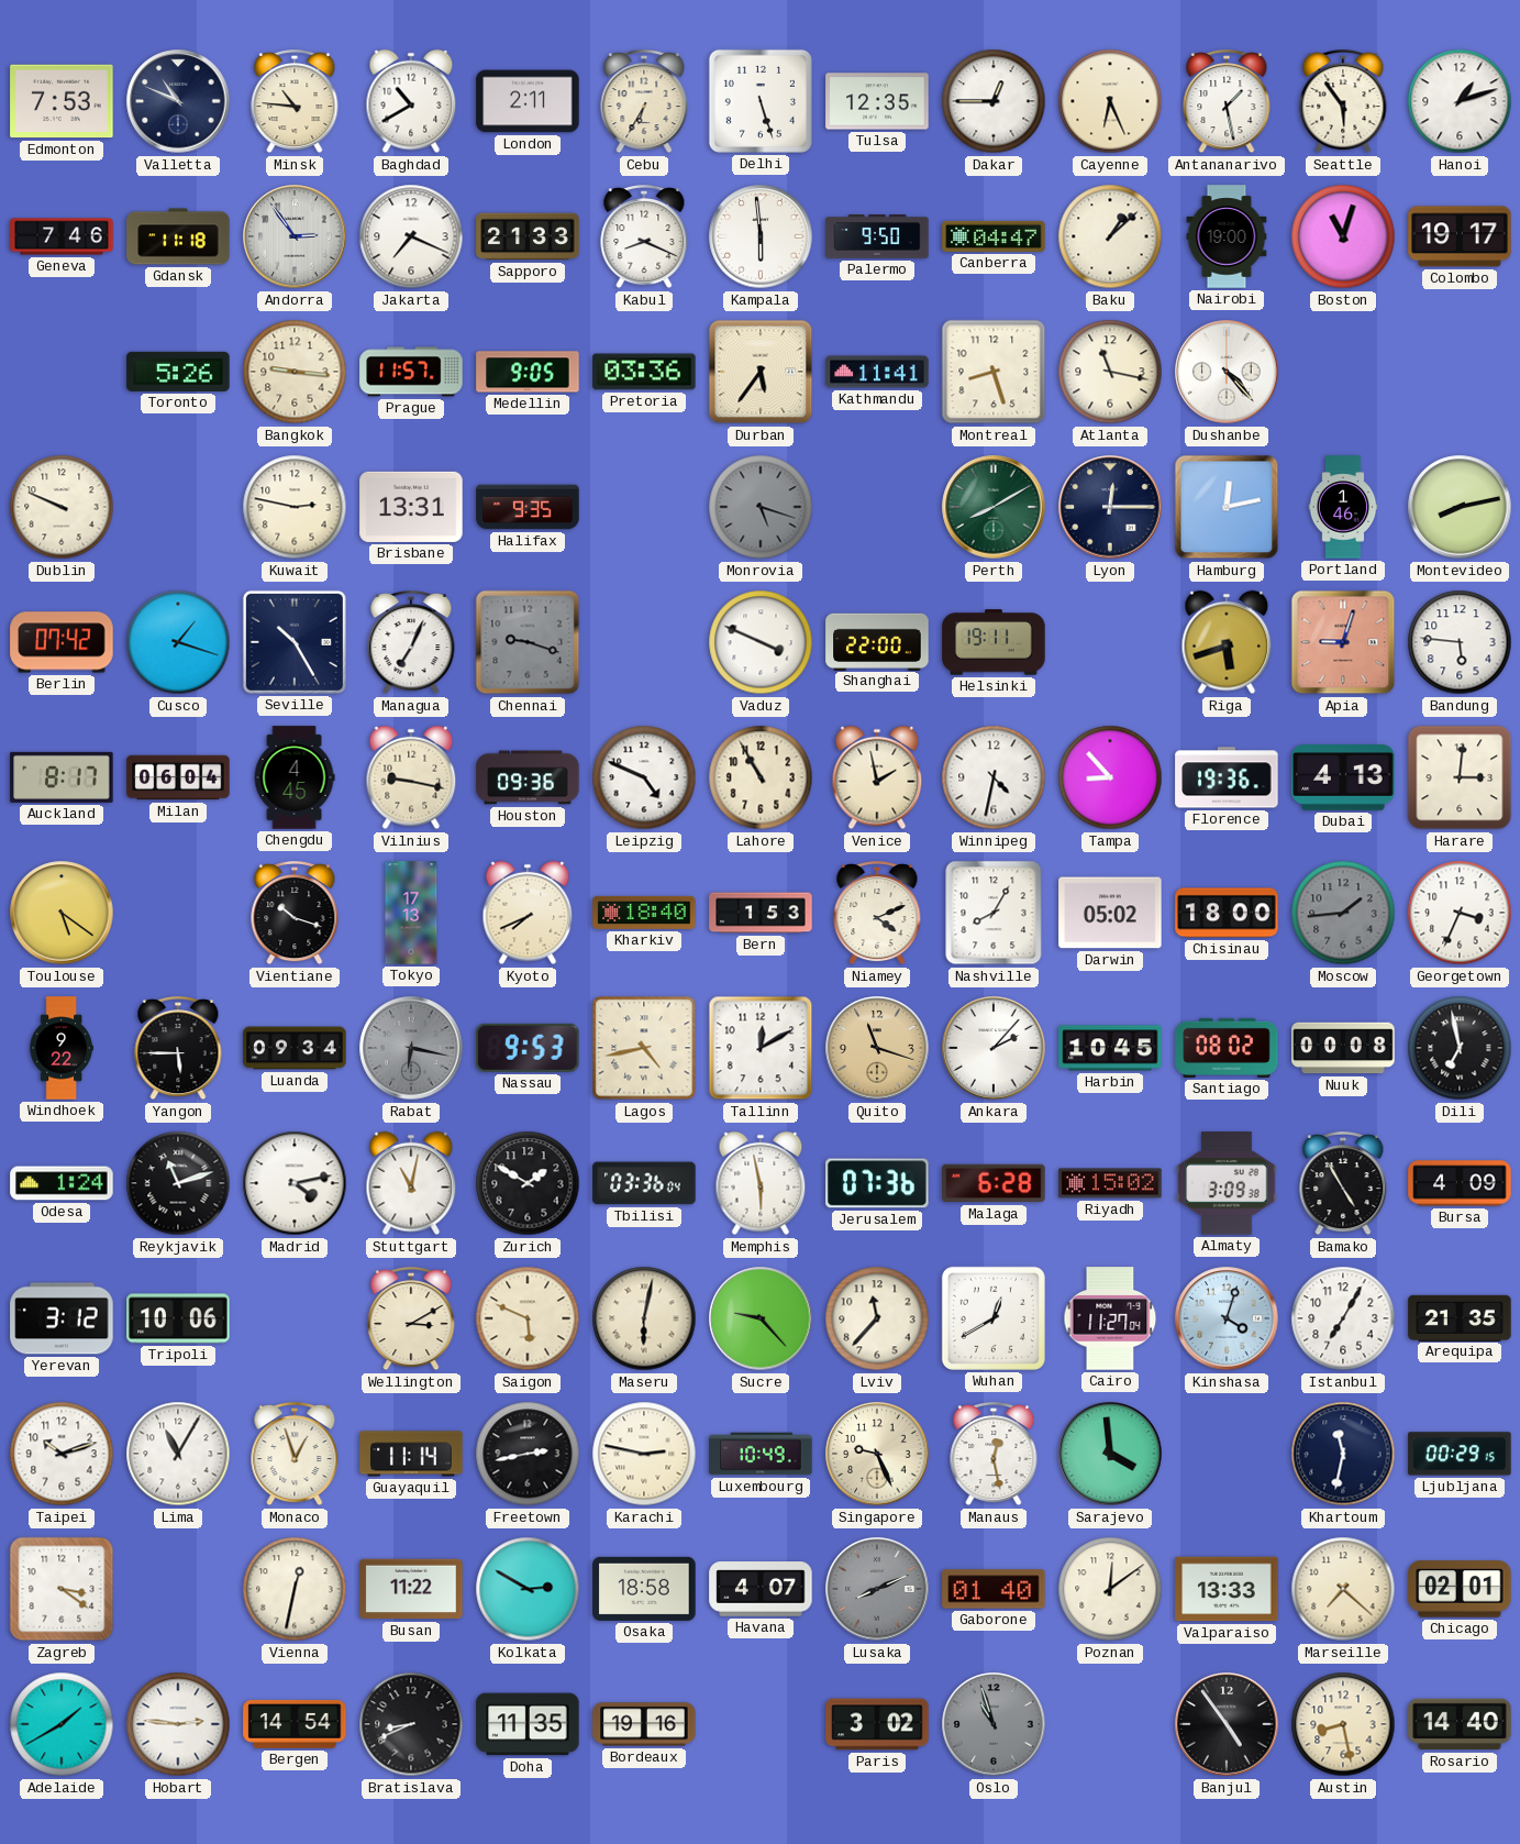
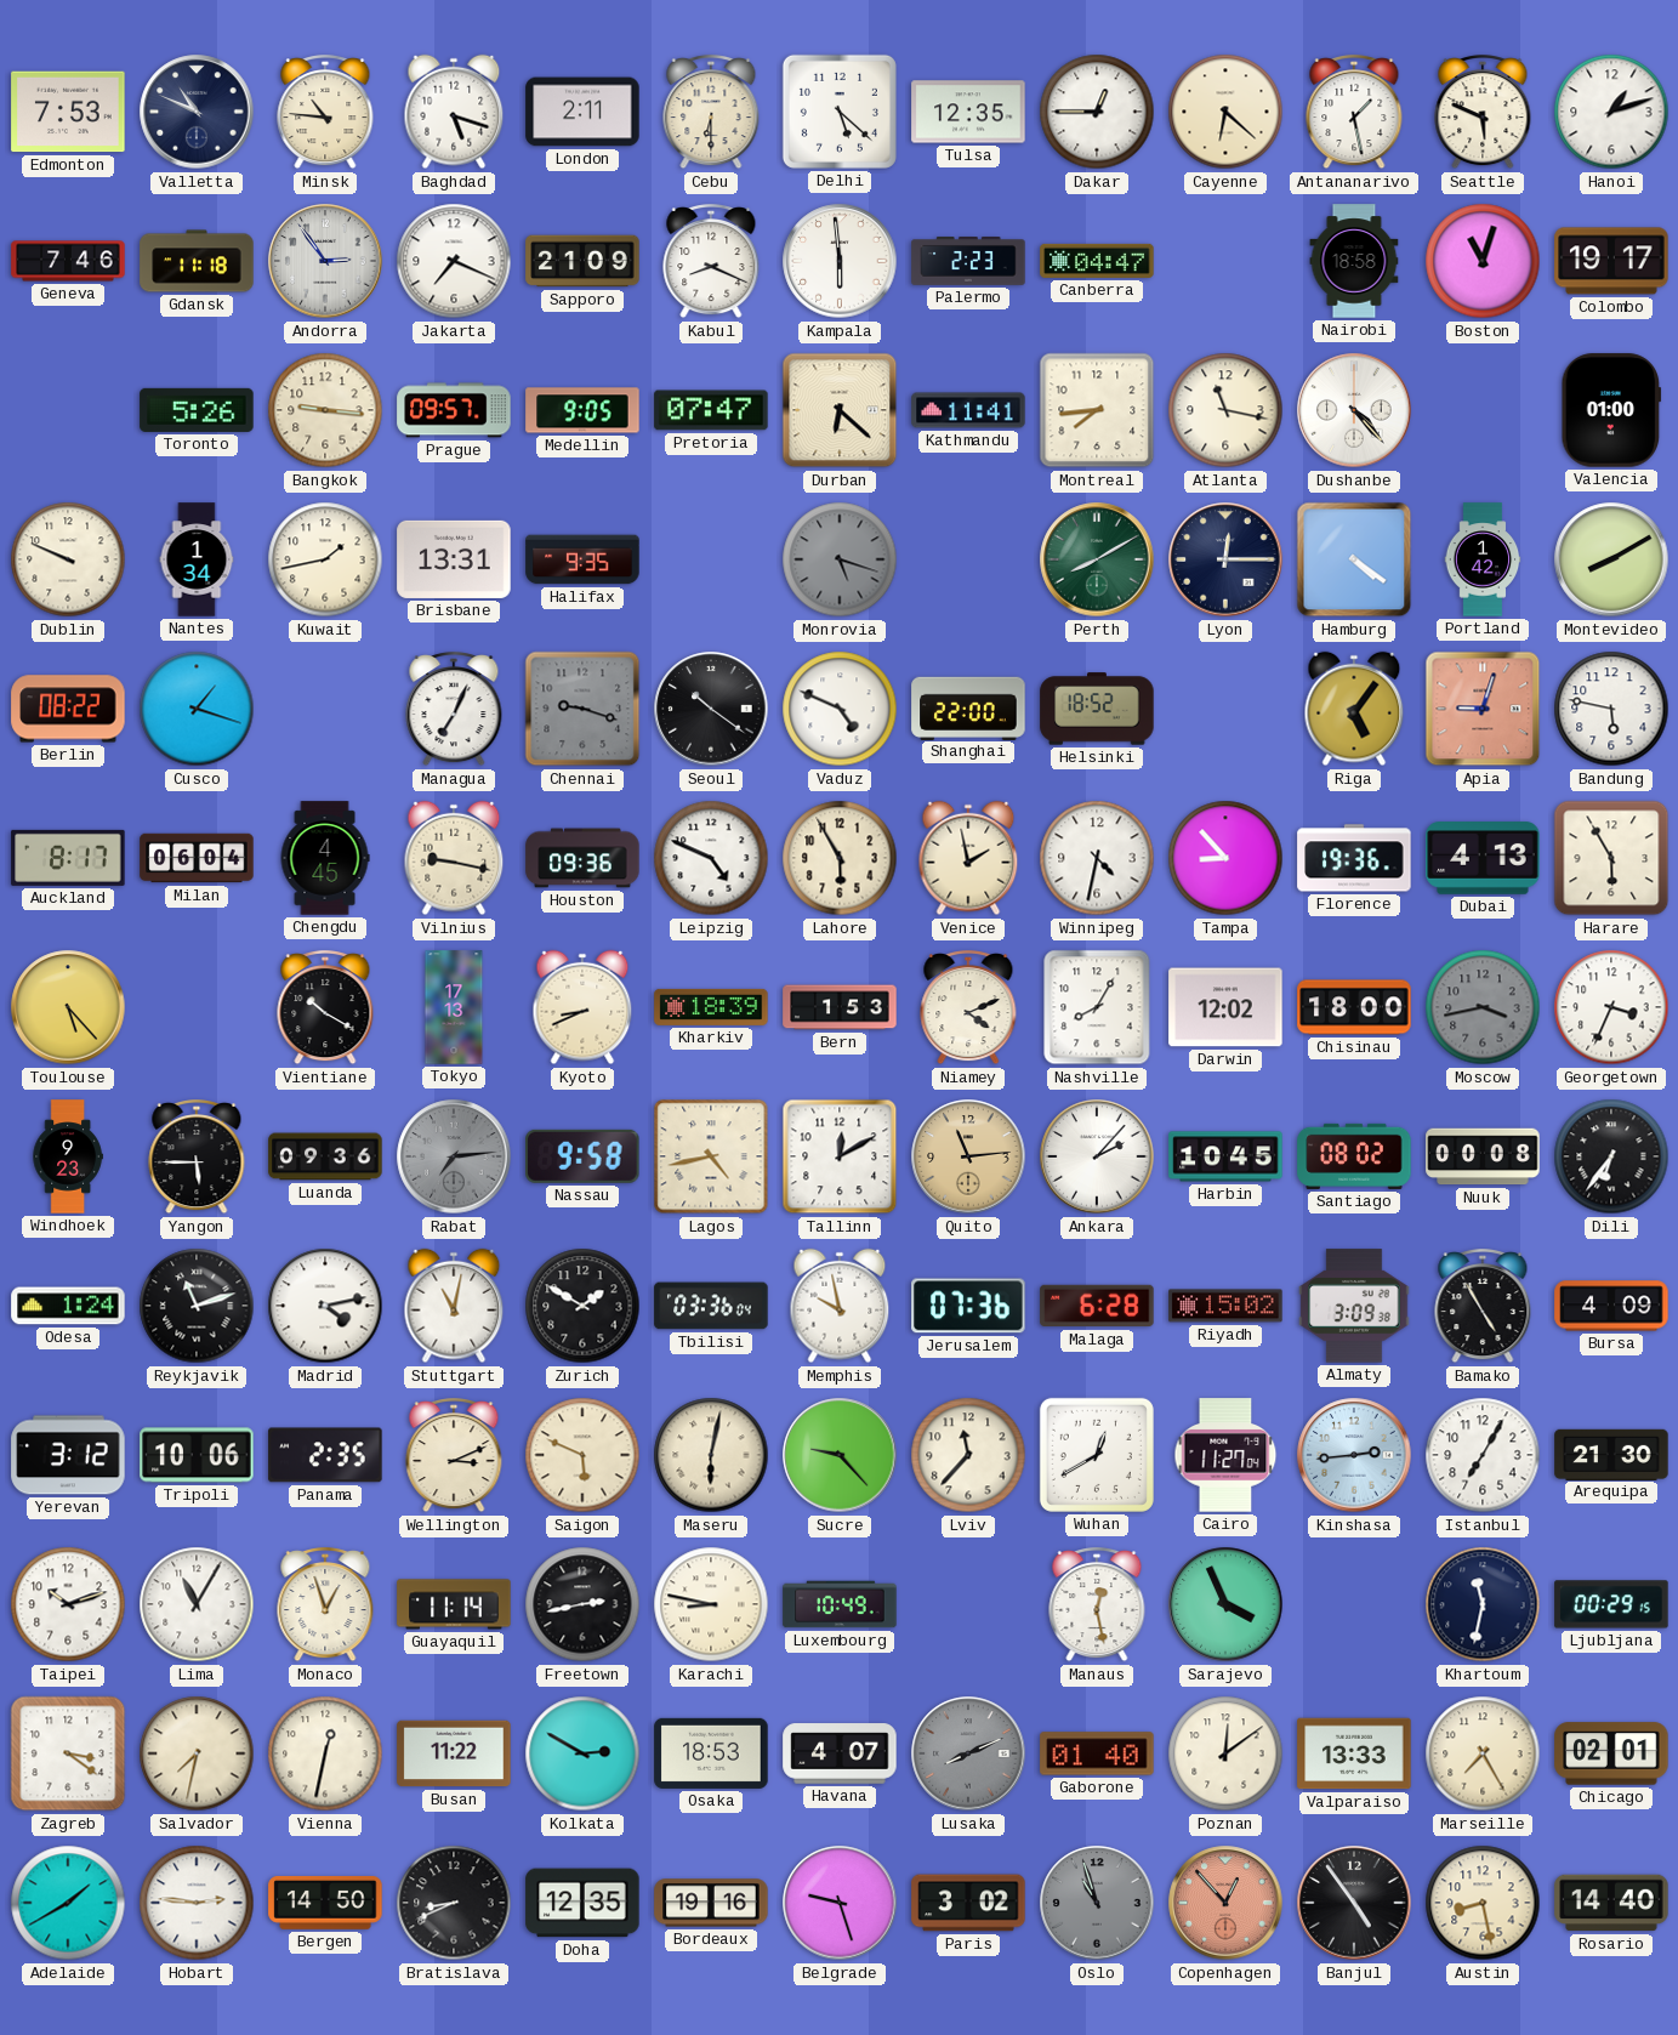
Baghdad: 10:40 -> 5:18 (454, 112)
Cebu: 6:35 -> 6:30 (711, 113)
Delhi: 5:27 -> 5:22 (840, 112)
Cayenne: 6:26 -> 6:22 (1225, 112)
Seattle: 5:54 -> 5:49 (1483, 113)
Sapporo: 21:33 -> 21:09 (582, 261)
Palermo: 9:50 -> 2:23 (968, 262)
Baku: 1:08 -> none (1110, 236)
Nairobi: 19:00 -> 18:58 (1354, 261)
Prague: 11:57 -> 09:57 (454, 410)
Pretoria: 03:36 -> 07:47 (711, 410)
Durban: 5:36 -> 6:22 (840, 410)
Montreal: 8:27 -> 7:44 (1097, 410)
Valencia: none -> 01:00 (1611, 410)
Nantes: none -> 1:34 (197, 559)
Kuwait: 2:47 -> 1:43 (325, 559)
Hamburg: 12:13 -> 4:21 (1354, 559)
Portland: 1:46 -> 1:42 (1483, 559)
Montevideo: 8:13 -> 8:10 (1611, 559)
Berlin: 07:42 -> 08:22 (68, 709)
Seville: 10:25 -> none (295, 642)
Seoul: none -> 10:21 (711, 709)
Vaduz: 3:49 -> 4:49 (840, 709)
Helsinki: 19:11 -> 18:52 (1097, 709)
Riga: 5:42 -> 5:06 (1354, 709)
Bandung: 5:46 -> 5:47 (1611, 709)
Lahore: 10:55 -> 5:55 (840, 858)
Harare: 3:01 -> 5:55 (1611, 858)
Toulouse: 5:21 -> 5:23 (68, 1007)
Vientiane: 10:18 -> 10:20 (325, 1008)
Kyoto: 7:41 -> 8:41 (582, 1007)
Kharkiv: 18:40 -> 18:39 (711, 1007)
Darwin: 05:02 -> 12:02 (1225, 1007)
Moscow: 1:44 -> 3:43 (1483, 1007)
Windhoek: 9:22 -> 9:23 (68, 1156)
Luanda: 09:34 -> 09:36 (325, 1156)
Rabat: 6:17 -> 7:14 (454, 1156)
Nassau: 9:53 -> 9:58 (582, 1156)
Quito: 11:18 -> 11:14 (968, 1156)
Dili: 6:58 -> 6:36 (1611, 1156)
Memphis: 5:58 -> 9:58 (840, 1306)
Panama: none -> 2:35 (325, 1455)
Wellington: 3:10 -> 3:11 (454, 1456)
Kinshasa: 4:03 -> 2:44 (1354, 1455)
Arequipa: 21:35 -> 21:30 (1611, 1454)
Karachi: 2:47 -> 8:47 (711, 1604)
Singapore: 9:26 -> none (877, 1454)
Sarajevo: 3:59 -> 3:56 (1225, 1604)
Salvador: none -> 7:32 (197, 1753)
Osaka: 18:58 -> 18:53 (711, 1753)
Marseille: 7:22 -> 7:25 (1483, 1753)
Bergen: 14:54 -> 14:50 (325, 1903)
Doha: 11:35 -> 12:35 (582, 1903)
Belgrade: none -> 9:27 (840, 1903)
Copenhagen: none -> 12:53 (1225, 1903)
